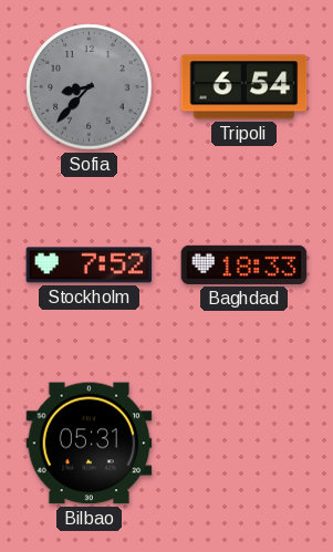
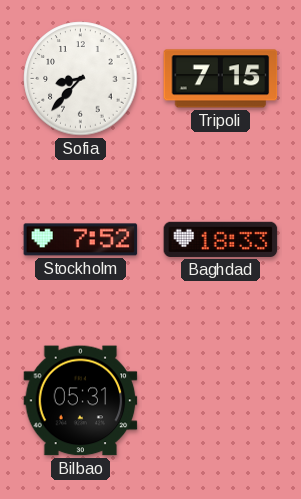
Sofia dial: grey -> white (81, 79)
Tripoli: 6:54 -> 7:15 (221, 79)
